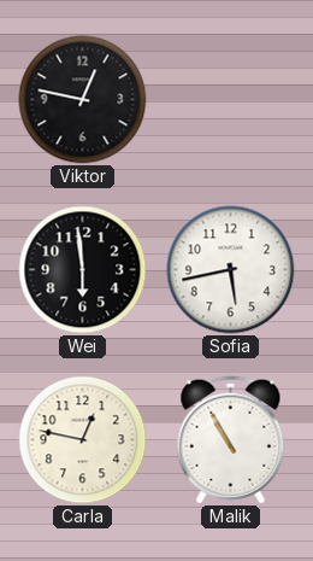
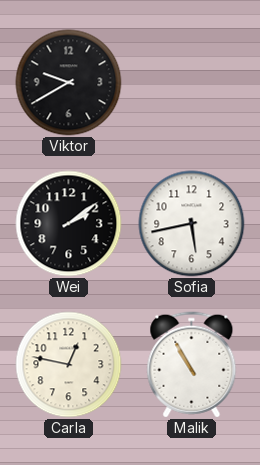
Viktor: 12:47 -> 9:40 (69, 83)
Wei: 5:59 -> 2:09 (69, 224)
